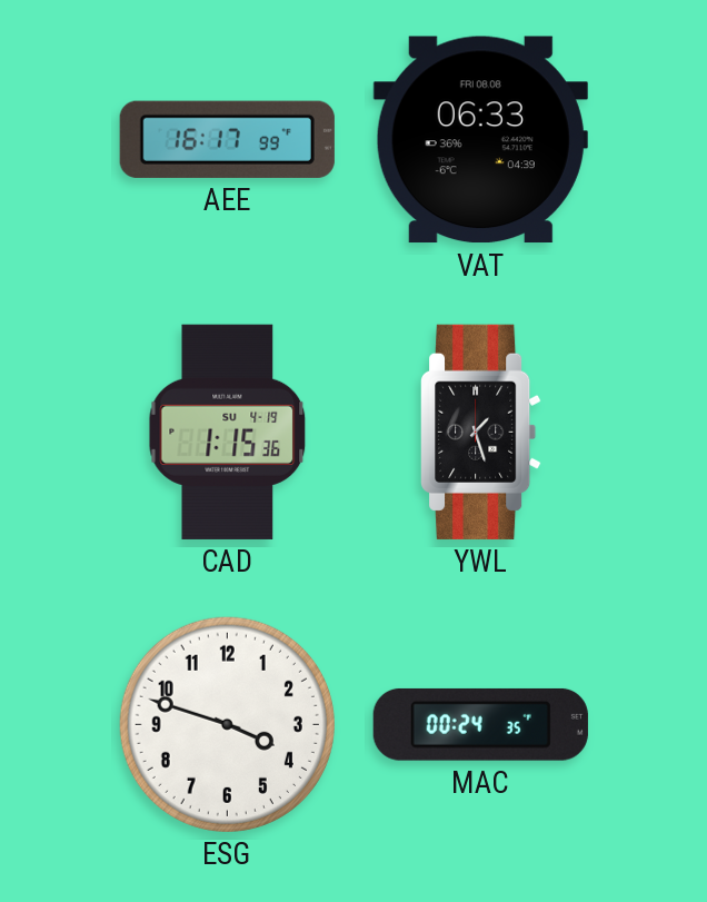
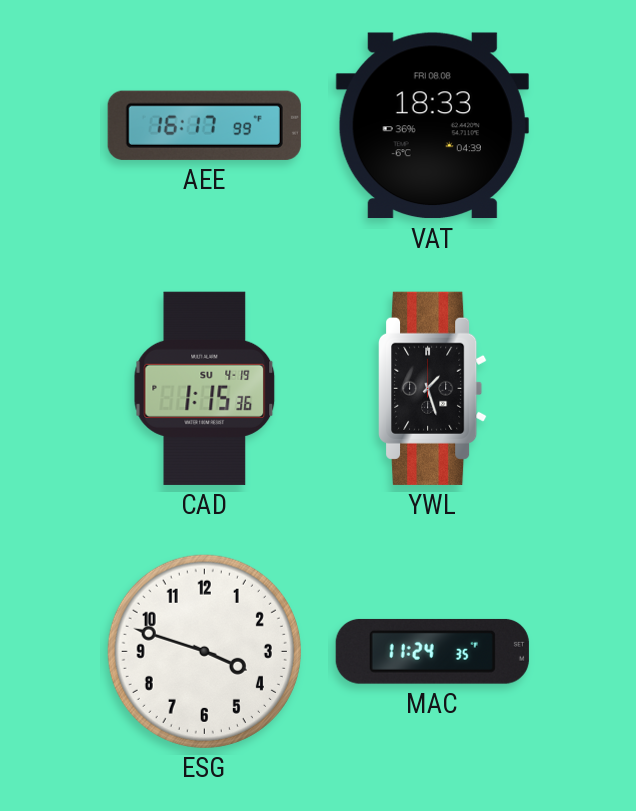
VAT: 06:33 -> 18:33 (432, 126)
MAC: 00:24 -> 11:24 (432, 651)
